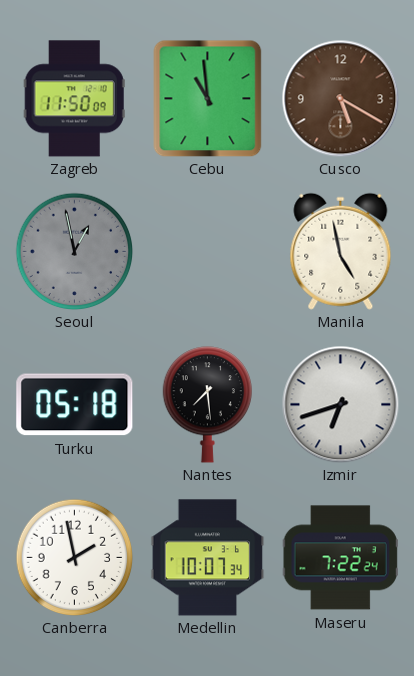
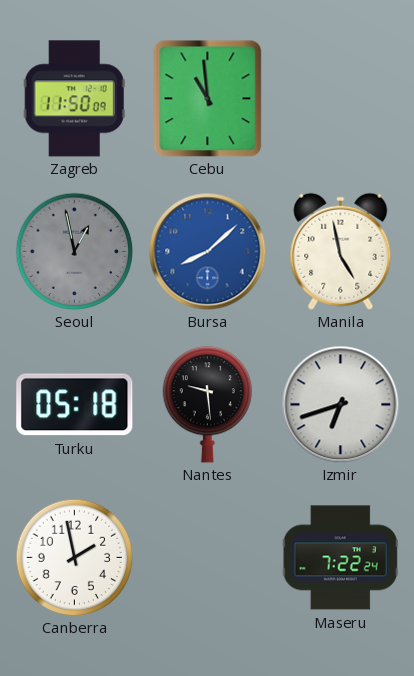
Cusco: 5:20 -> none (340, 98)
Bursa: none -> 8:08 (207, 251)
Nantes: 7:29 -> 9:29 (207, 405)
Medellin: 10:07 -> none (208, 558)
